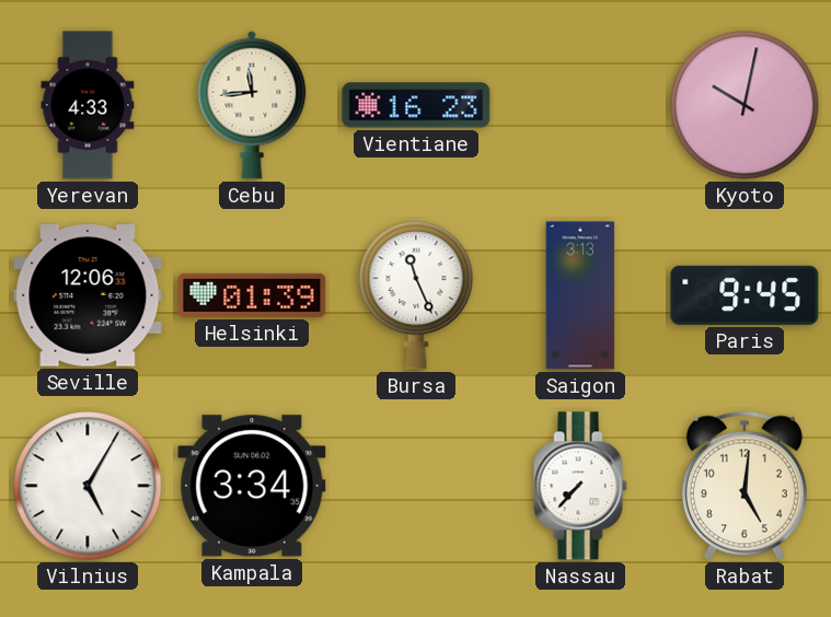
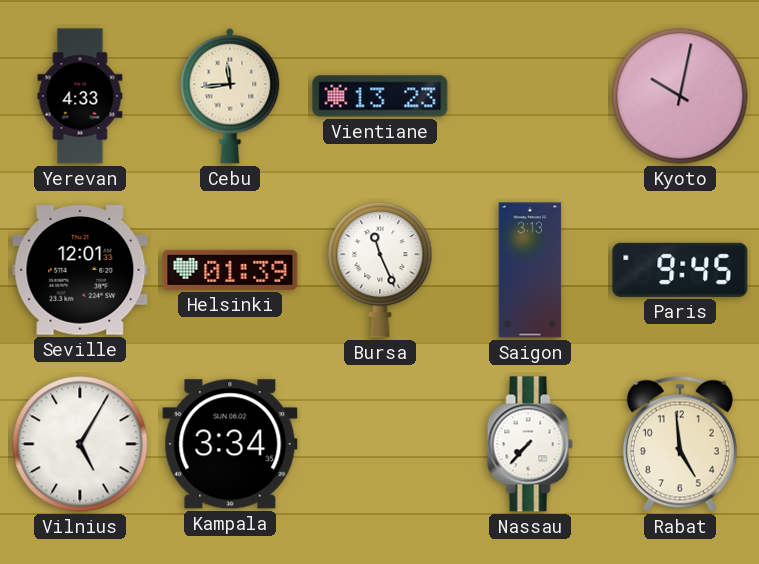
Vientiane: 16:23 -> 13:23 (380, 96)
Seville: 12:06 -> 12:01 (80, 270)
Rabat: 5:01 -> 4:59 (680, 444)
